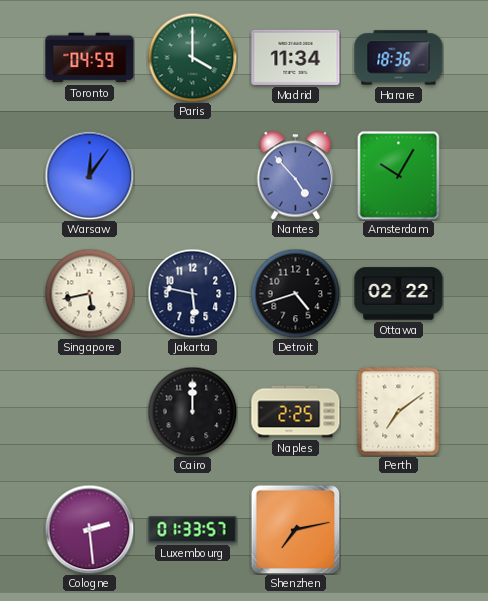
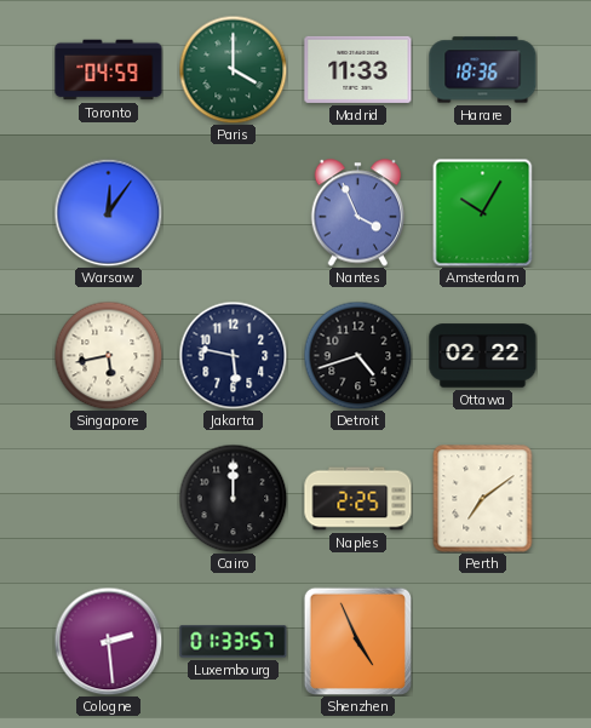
Madrid: 11:34 -> 11:33 (358, 69)
Nantes: 4:53 -> 3:56 (358, 213)
Shenzhen: 7:13 -> 4:56 (357, 641)
